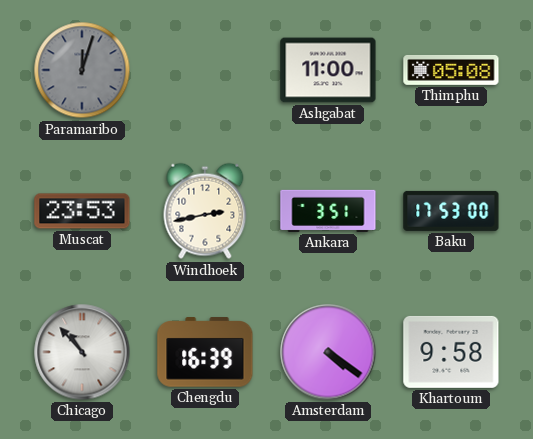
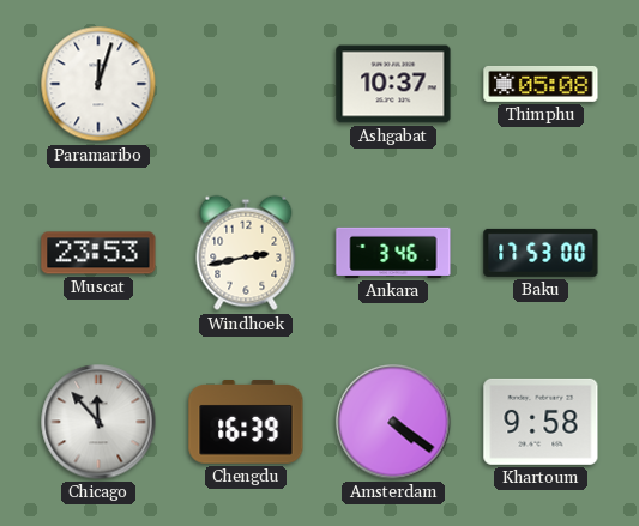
Paramaribo dial: grey -> white (98, 84)
Ashgabat: 11:00 -> 10:37 (393, 84)
Ankara: 3:51 -> 3:46 (393, 253)
Chicago: 10:53 -> 11:53 (98, 422)
